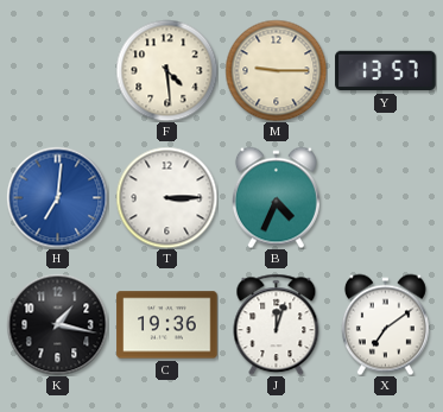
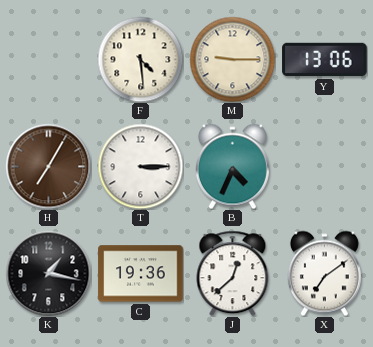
Y: 13:57 -> 13:06 (325, 60)
H: 7:01 -> 7:05 (48, 166)
H dial: blue -> brown (48, 166)
J: 12:03 -> 12:38 (233, 273)
